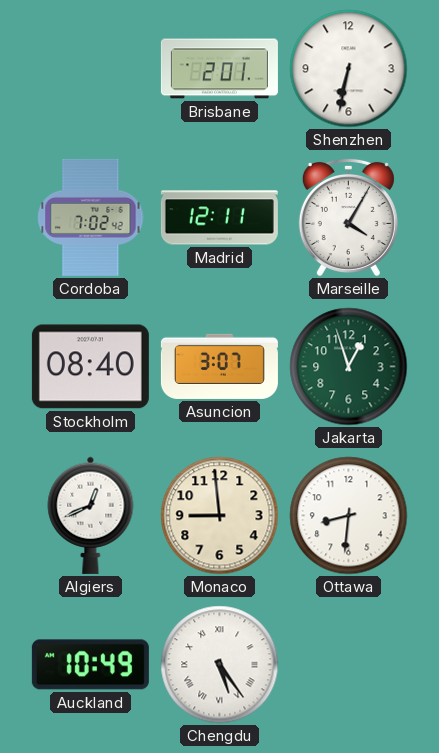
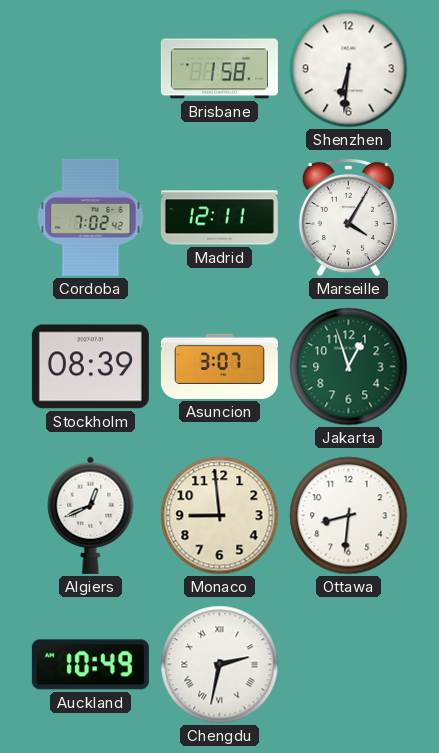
Brisbane: 2:01 -> 1:58 (219, 69)
Shenzhen: 6:32 -> 6:31 (349, 69)
Stockholm: 08:40 -> 08:39 (90, 367)
Chengdu: 5:24 -> 2:32 (220, 665)
